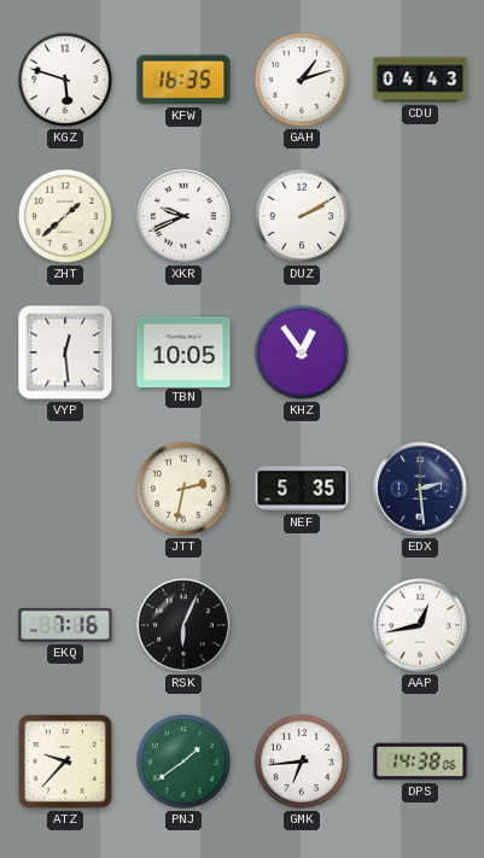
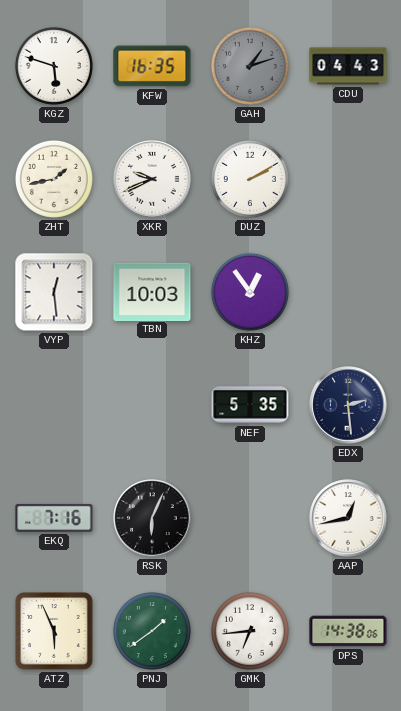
GAH dial: white -> grey (250, 66)
ZHT: 1:38 -> 1:43 (54, 179)
TBN: 10:05 -> 10:03 (152, 291)
JTT: 2:32 -> none (183, 489)
ATZ: 9:37 -> 5:56 (54, 631)
